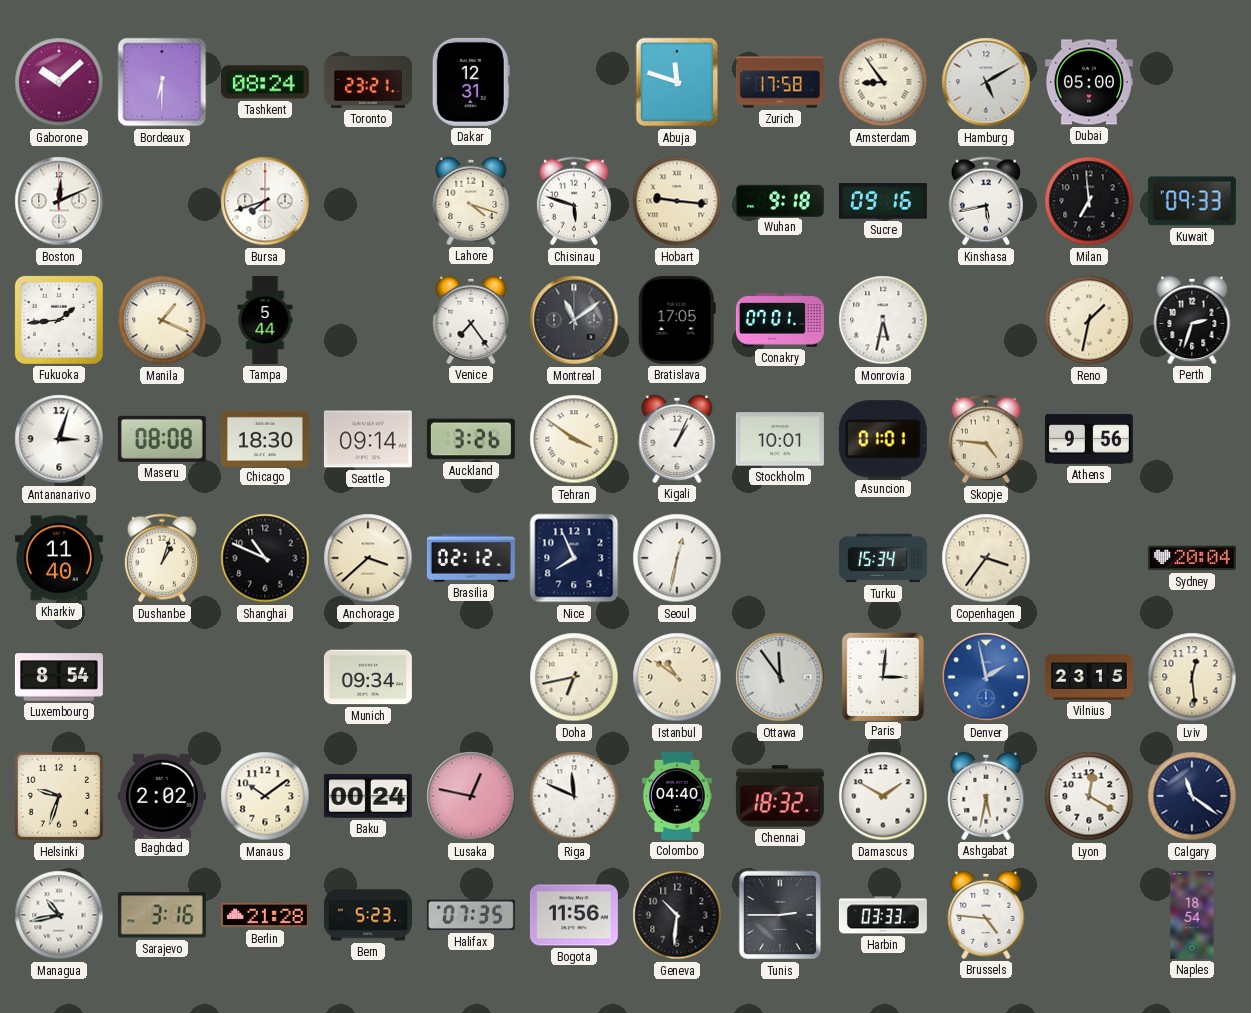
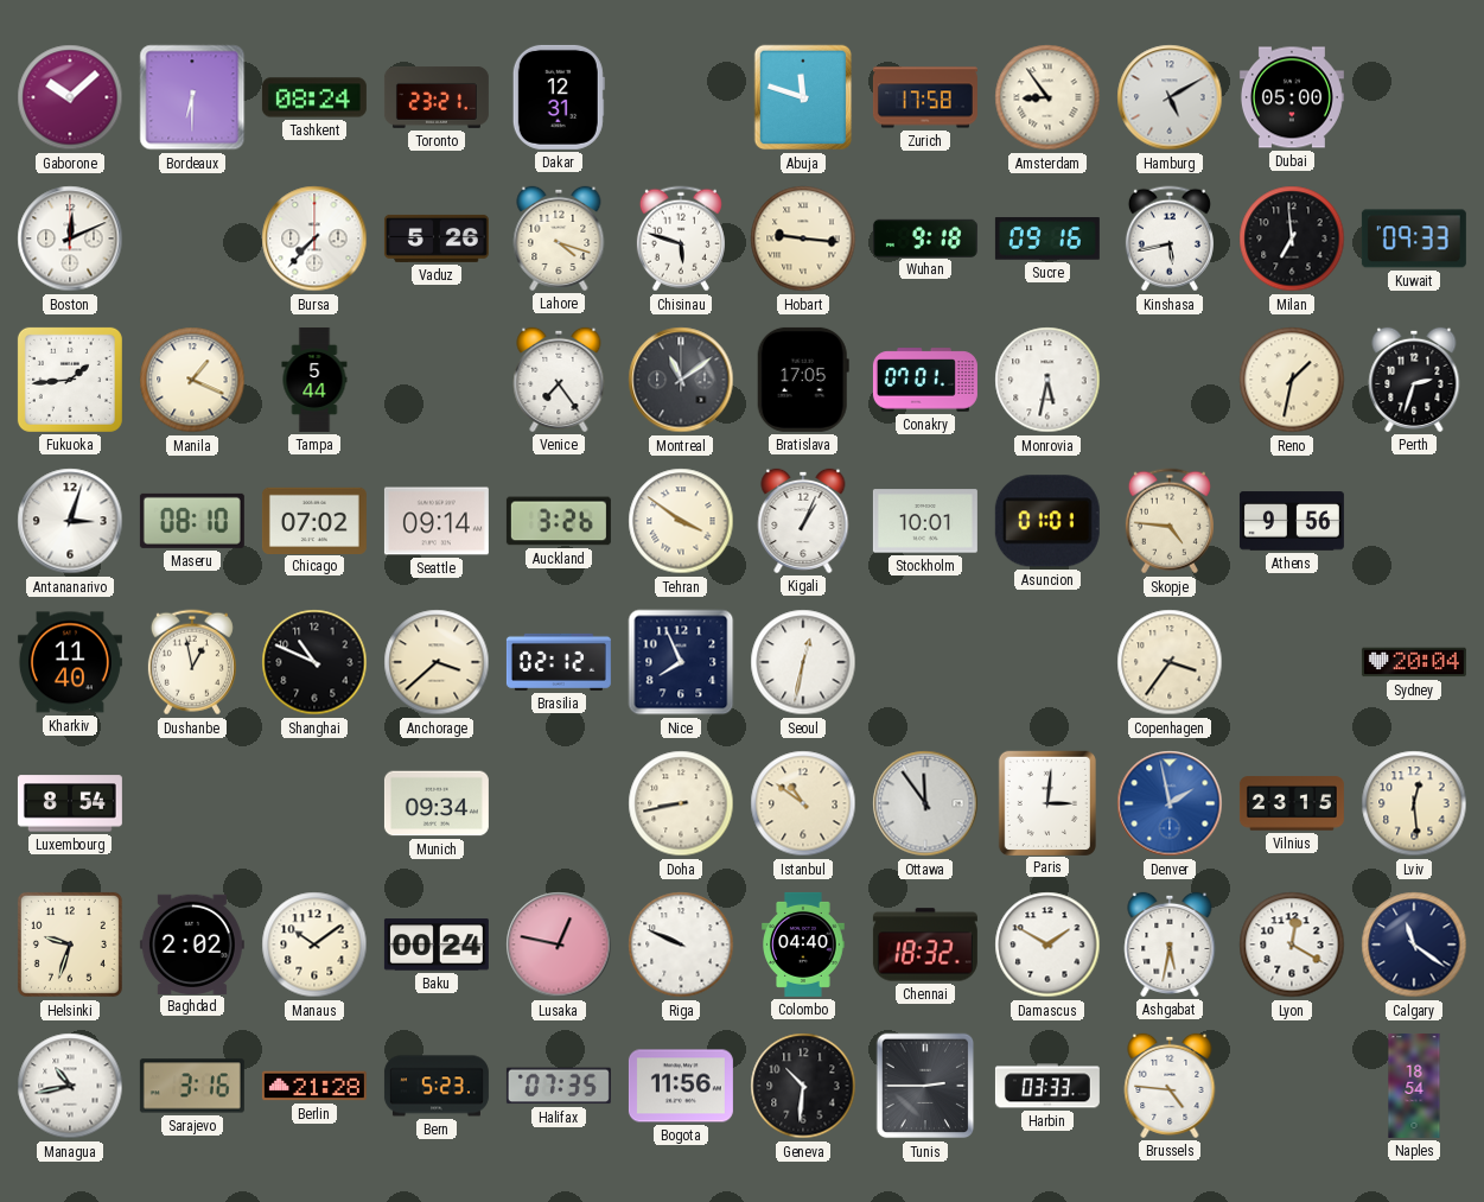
Bursa: 7:42 -> 7:37 (314, 239)
Vaduz: none -> 5:26 (437, 239)
Maseru: 08:08 -> 08:10 (192, 521)
Chicago: 18:30 -> 07:02 (314, 520)
Dushanbe: 1:03 -> 12:58 (192, 662)
Turku: 15:34 -> none (883, 558)
Doha: 6:43 -> 8:43 (681, 803)
Riga: 11:49 -> 9:49 (681, 945)
